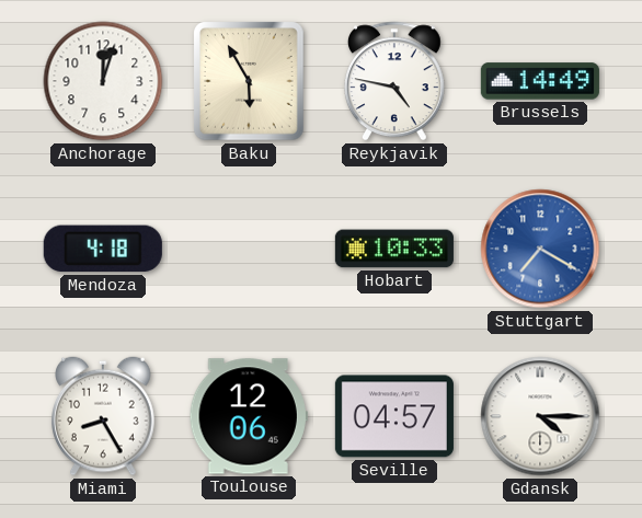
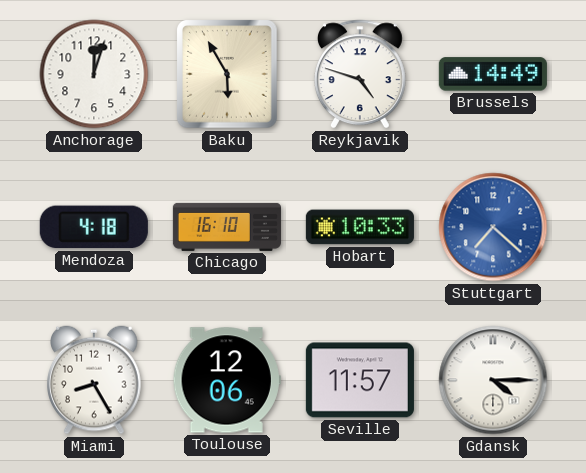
Reykjavik: 4:47 -> 4:48 (360, 74)
Chicago: none -> 16:10 (227, 227)
Stuttgart: 7:20 -> 7:22 (493, 227)
Seville: 04:57 -> 11:57 (360, 380)
